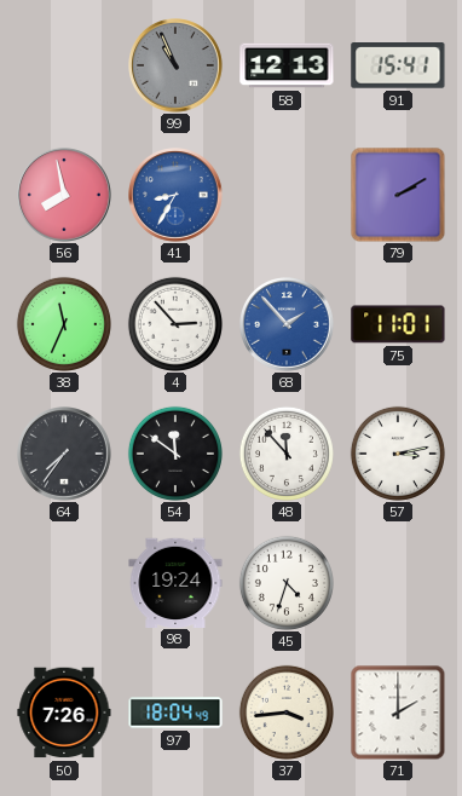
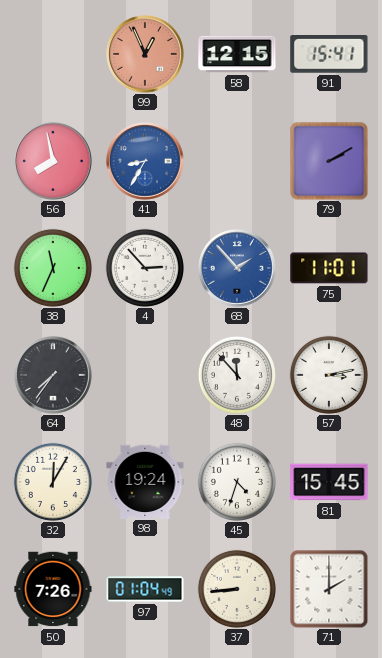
99: 10:56 -> 12:56 (146, 55)
99 dial: grey -> salmon (146, 55)
58: 12:13 -> 12:15 (237, 54)
54: 11:51 -> none (175, 454)
32: none -> 12:05 (53, 482)
81: none -> 15:45 (329, 482)
97: 18:04 -> 01:04 (145, 589)
37: 3:44 -> 8:44 (237, 589)
